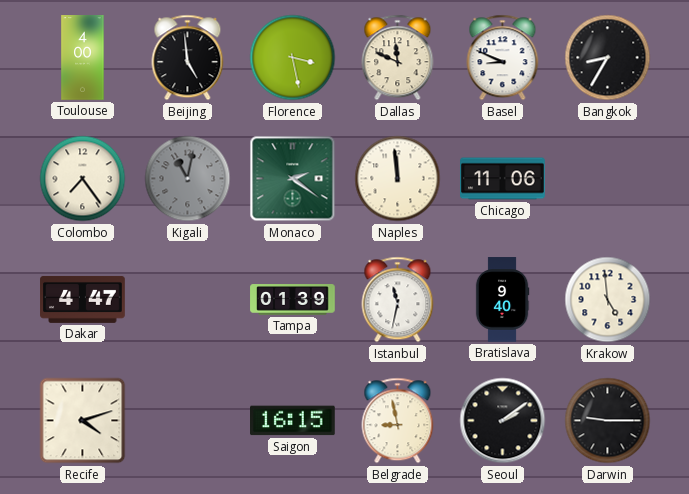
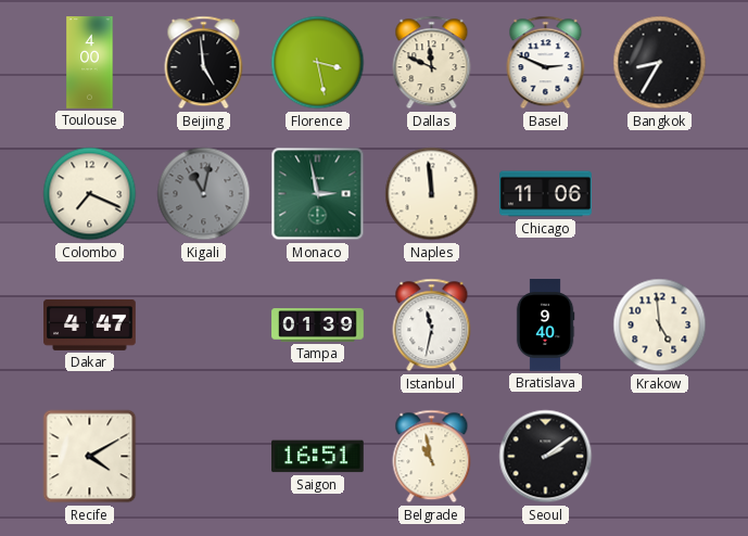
Basel: 8:49 -> 2:49 (546, 63)
Colombo: 7:24 -> 7:19 (90, 194)
Monaco: 2:21 -> 2:58 (318, 194)
Recife: 4:12 -> 4:10 (90, 457)
Saigon: 16:15 -> 16:51 (318, 457)
Belgrade: 8:58 -> 10:58 (432, 457)
Darwin: 9:15 -> none (608, 421)
